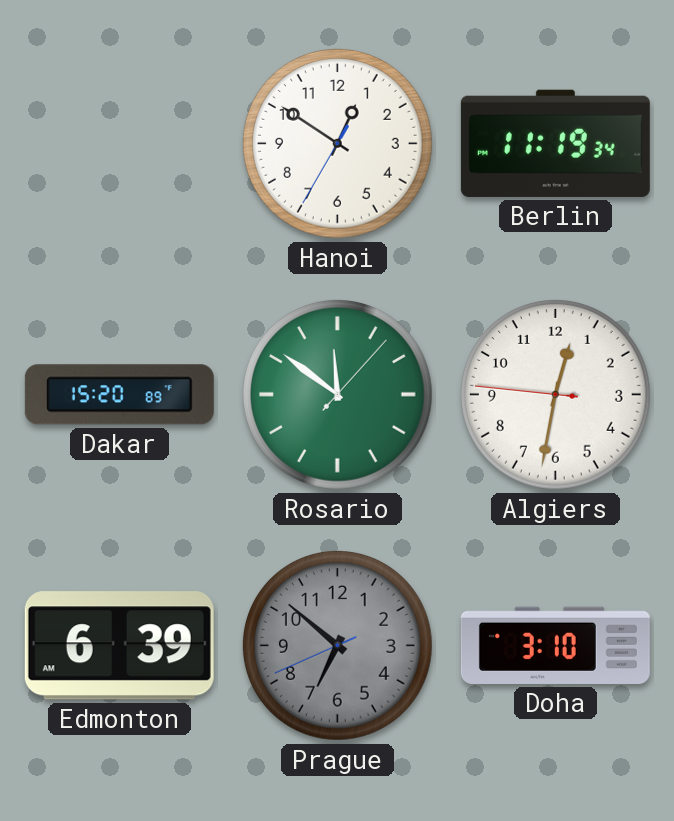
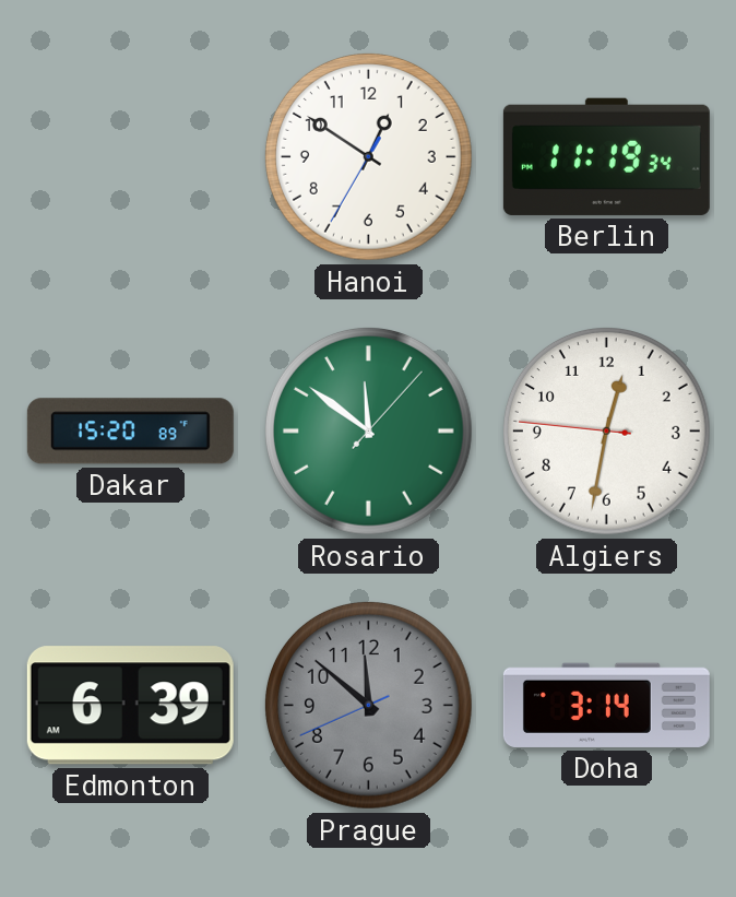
Prague: 6:51 -> 11:51 (368, 705)
Doha: 3:10 -> 3:14 (606, 705)
